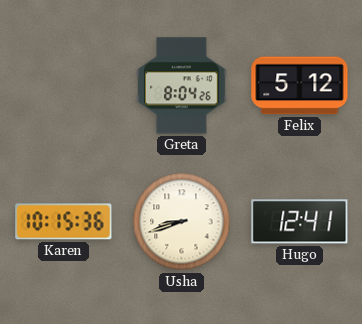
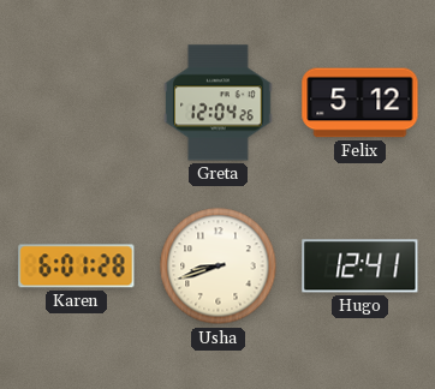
Greta: 8:04 -> 12:04 (219, 103)
Karen: 10:15 -> 6:01 (77, 267)
